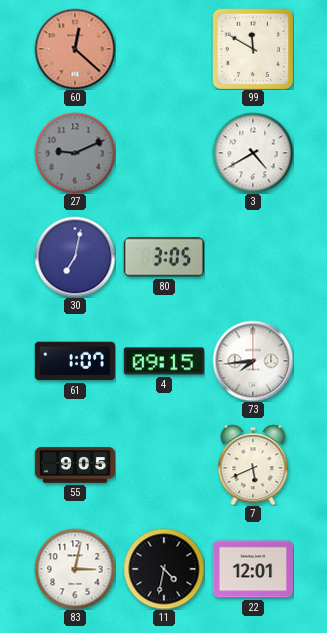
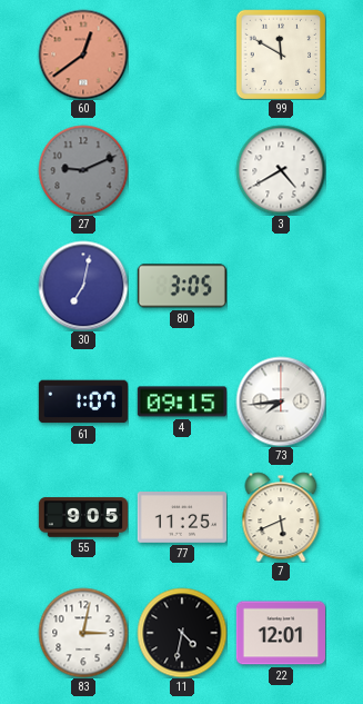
60: 12:22 -> 12:39 (83, 54)
77: none -> 11:25 (181, 517)
